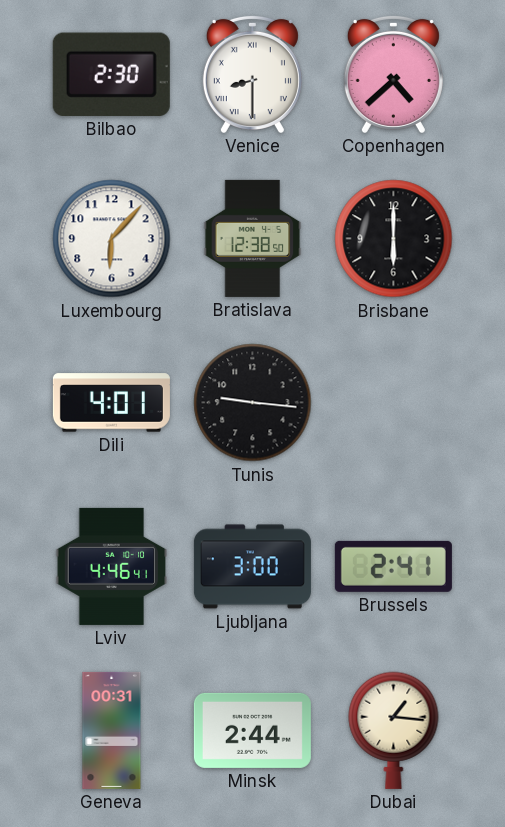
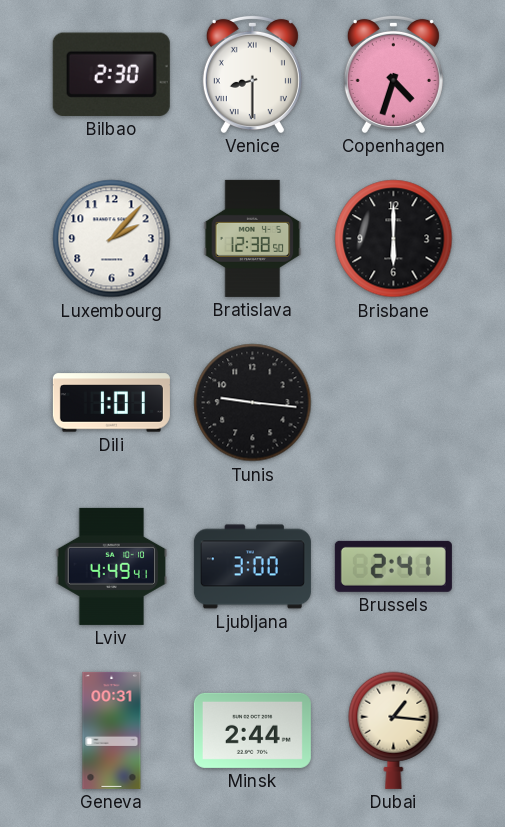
Copenhagen: 4:38 -> 4:33 (393, 74)
Luxembourg: 6:07 -> 2:07 (112, 239)
Dili: 4:01 -> 1:01 (111, 403)
Lviv: 4:46 -> 4:49 (112, 566)
